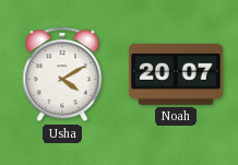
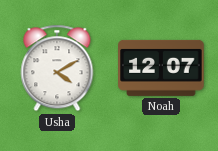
Noah: 20:07 -> 12:07 (161, 68)
